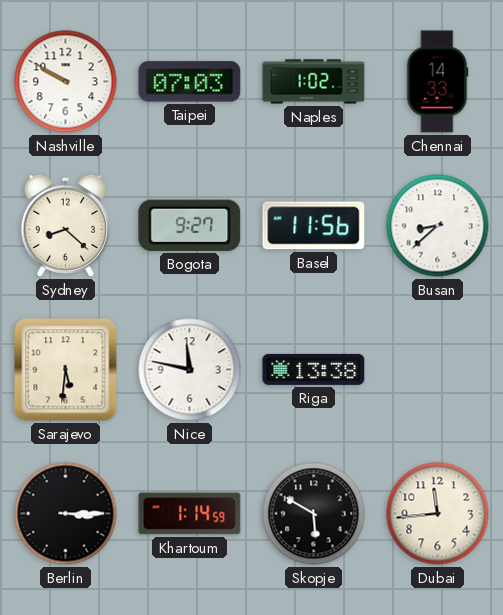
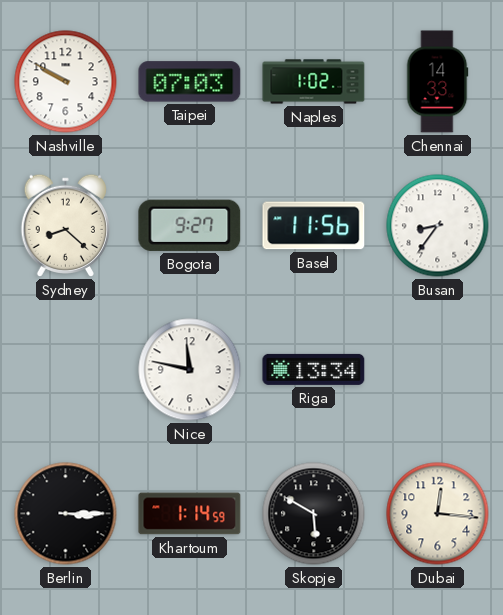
Busan: 8:38 -> 8:36 (438, 226)
Sarajevo: 5:31 -> none (66, 370)
Riga: 13:38 -> 13:34 (314, 369)
Dubai: 11:44 -> 12:16 (438, 514)
